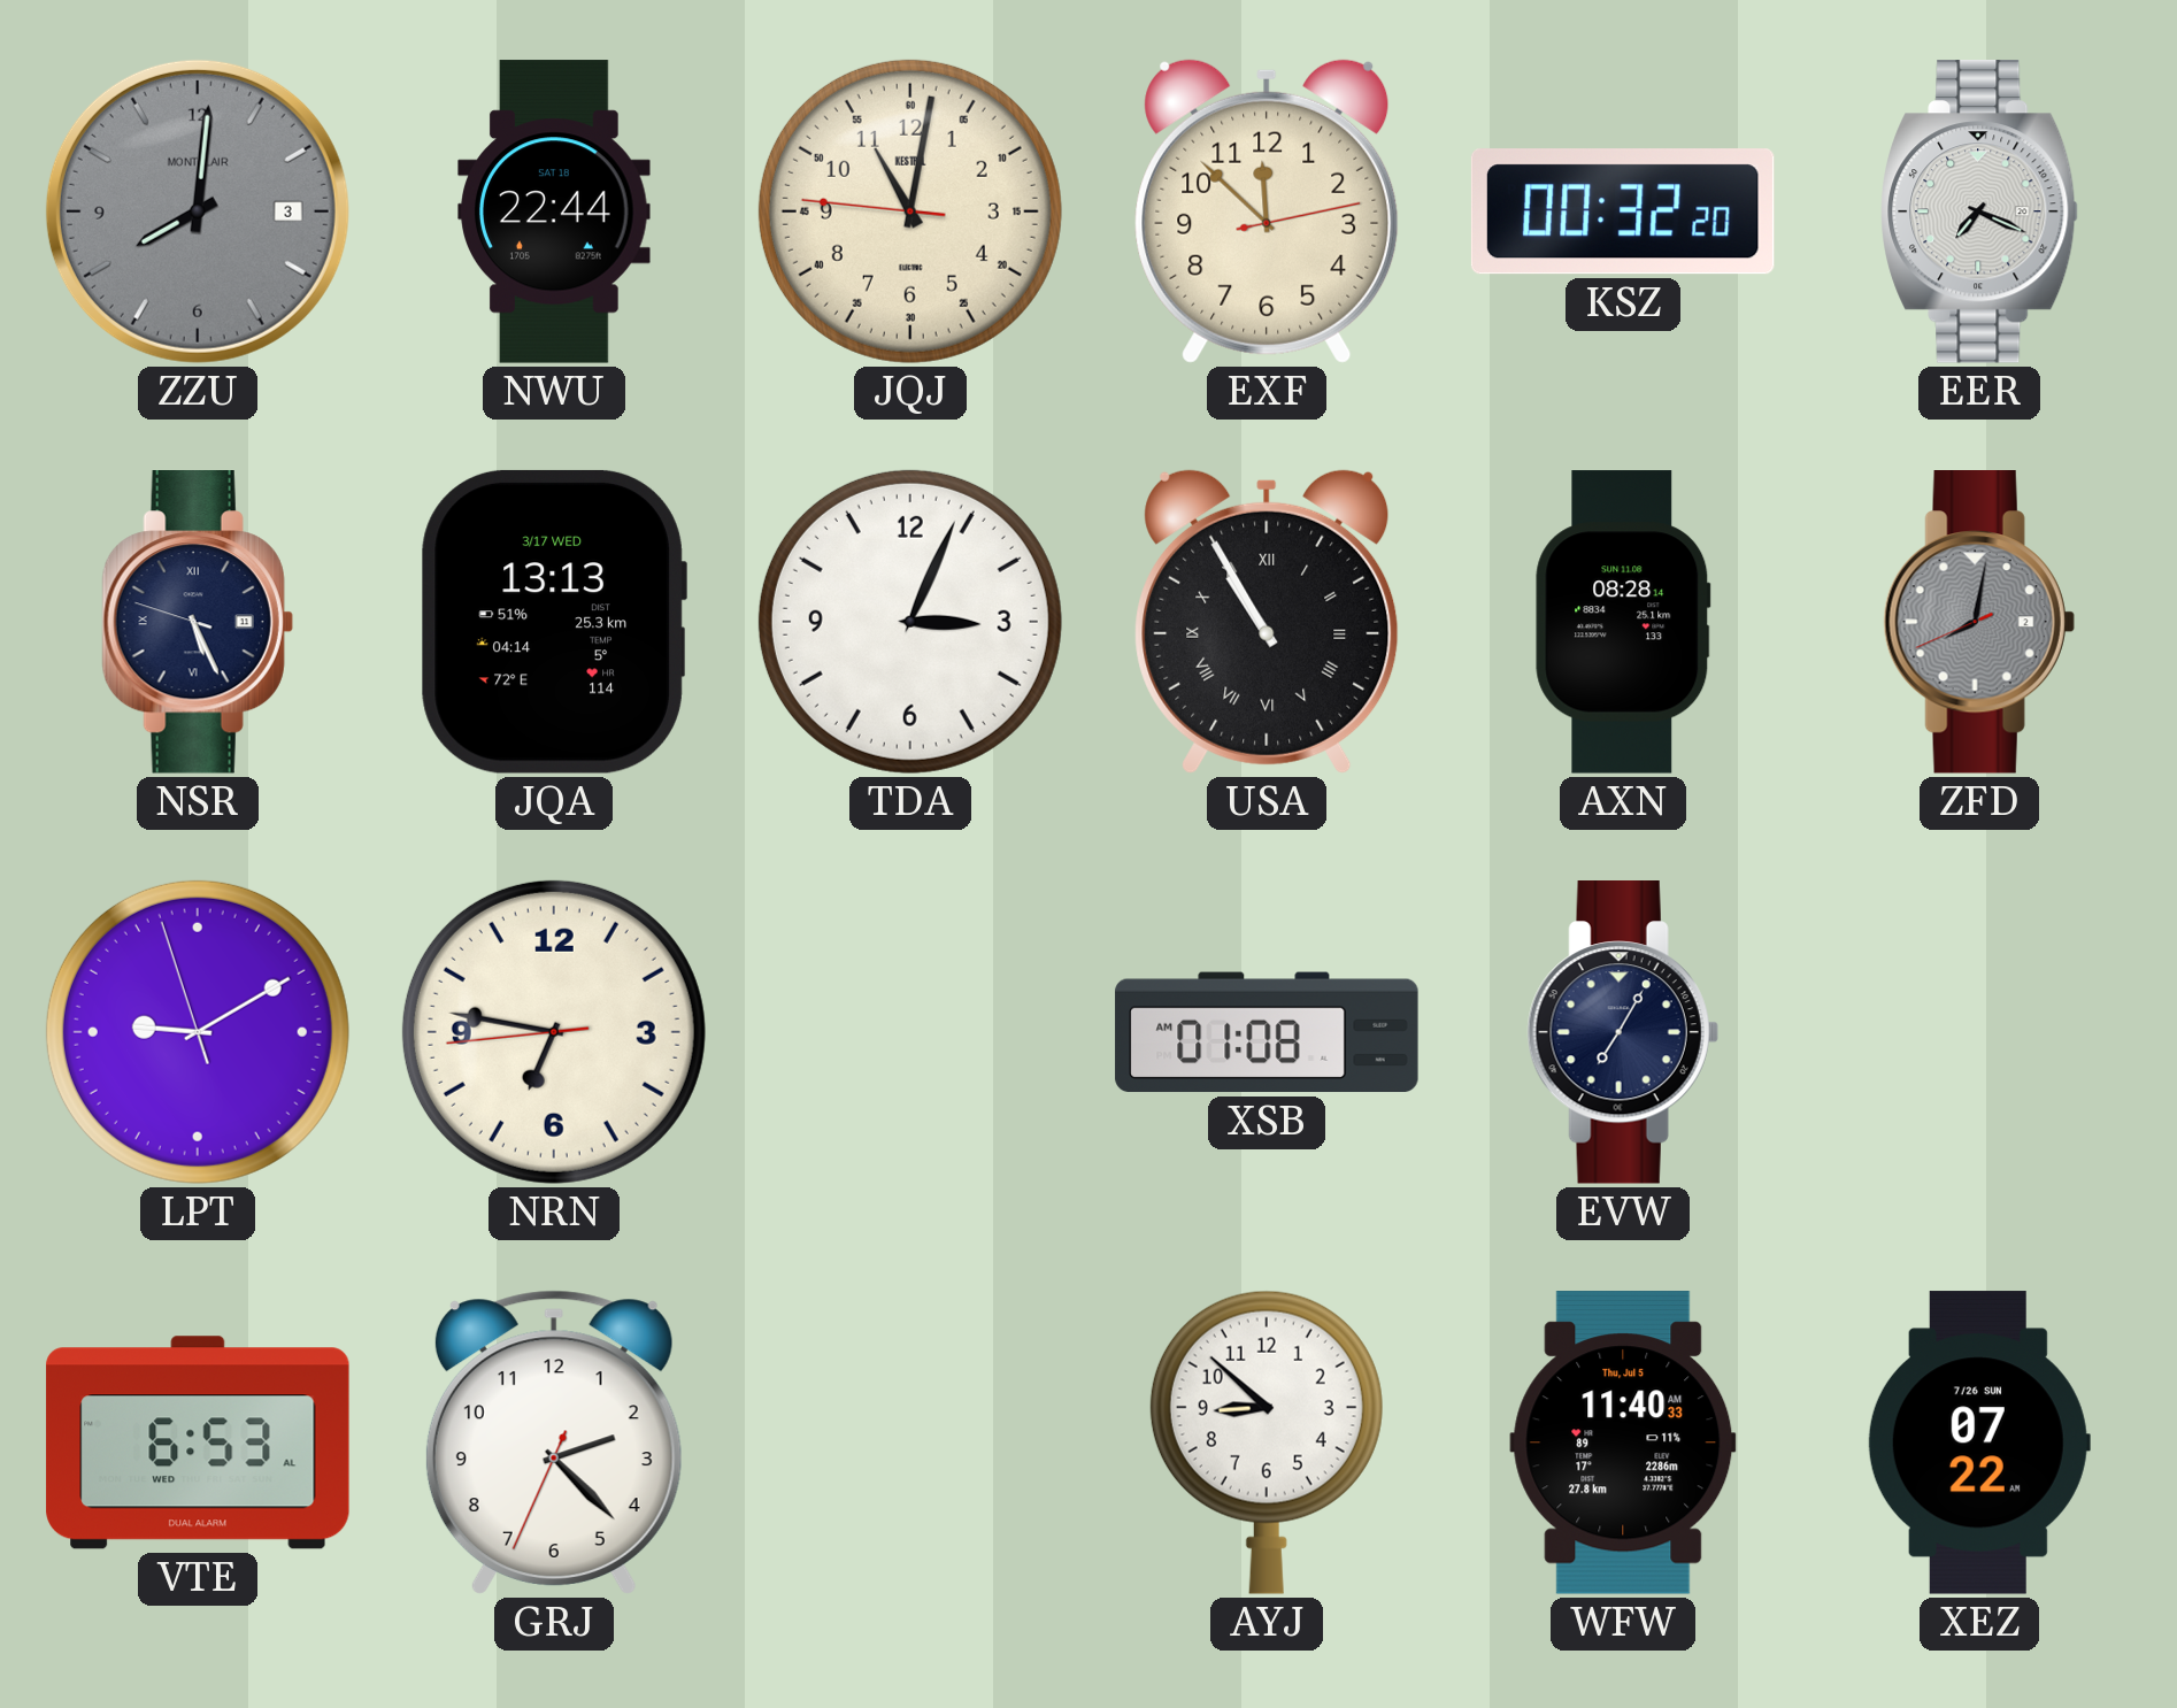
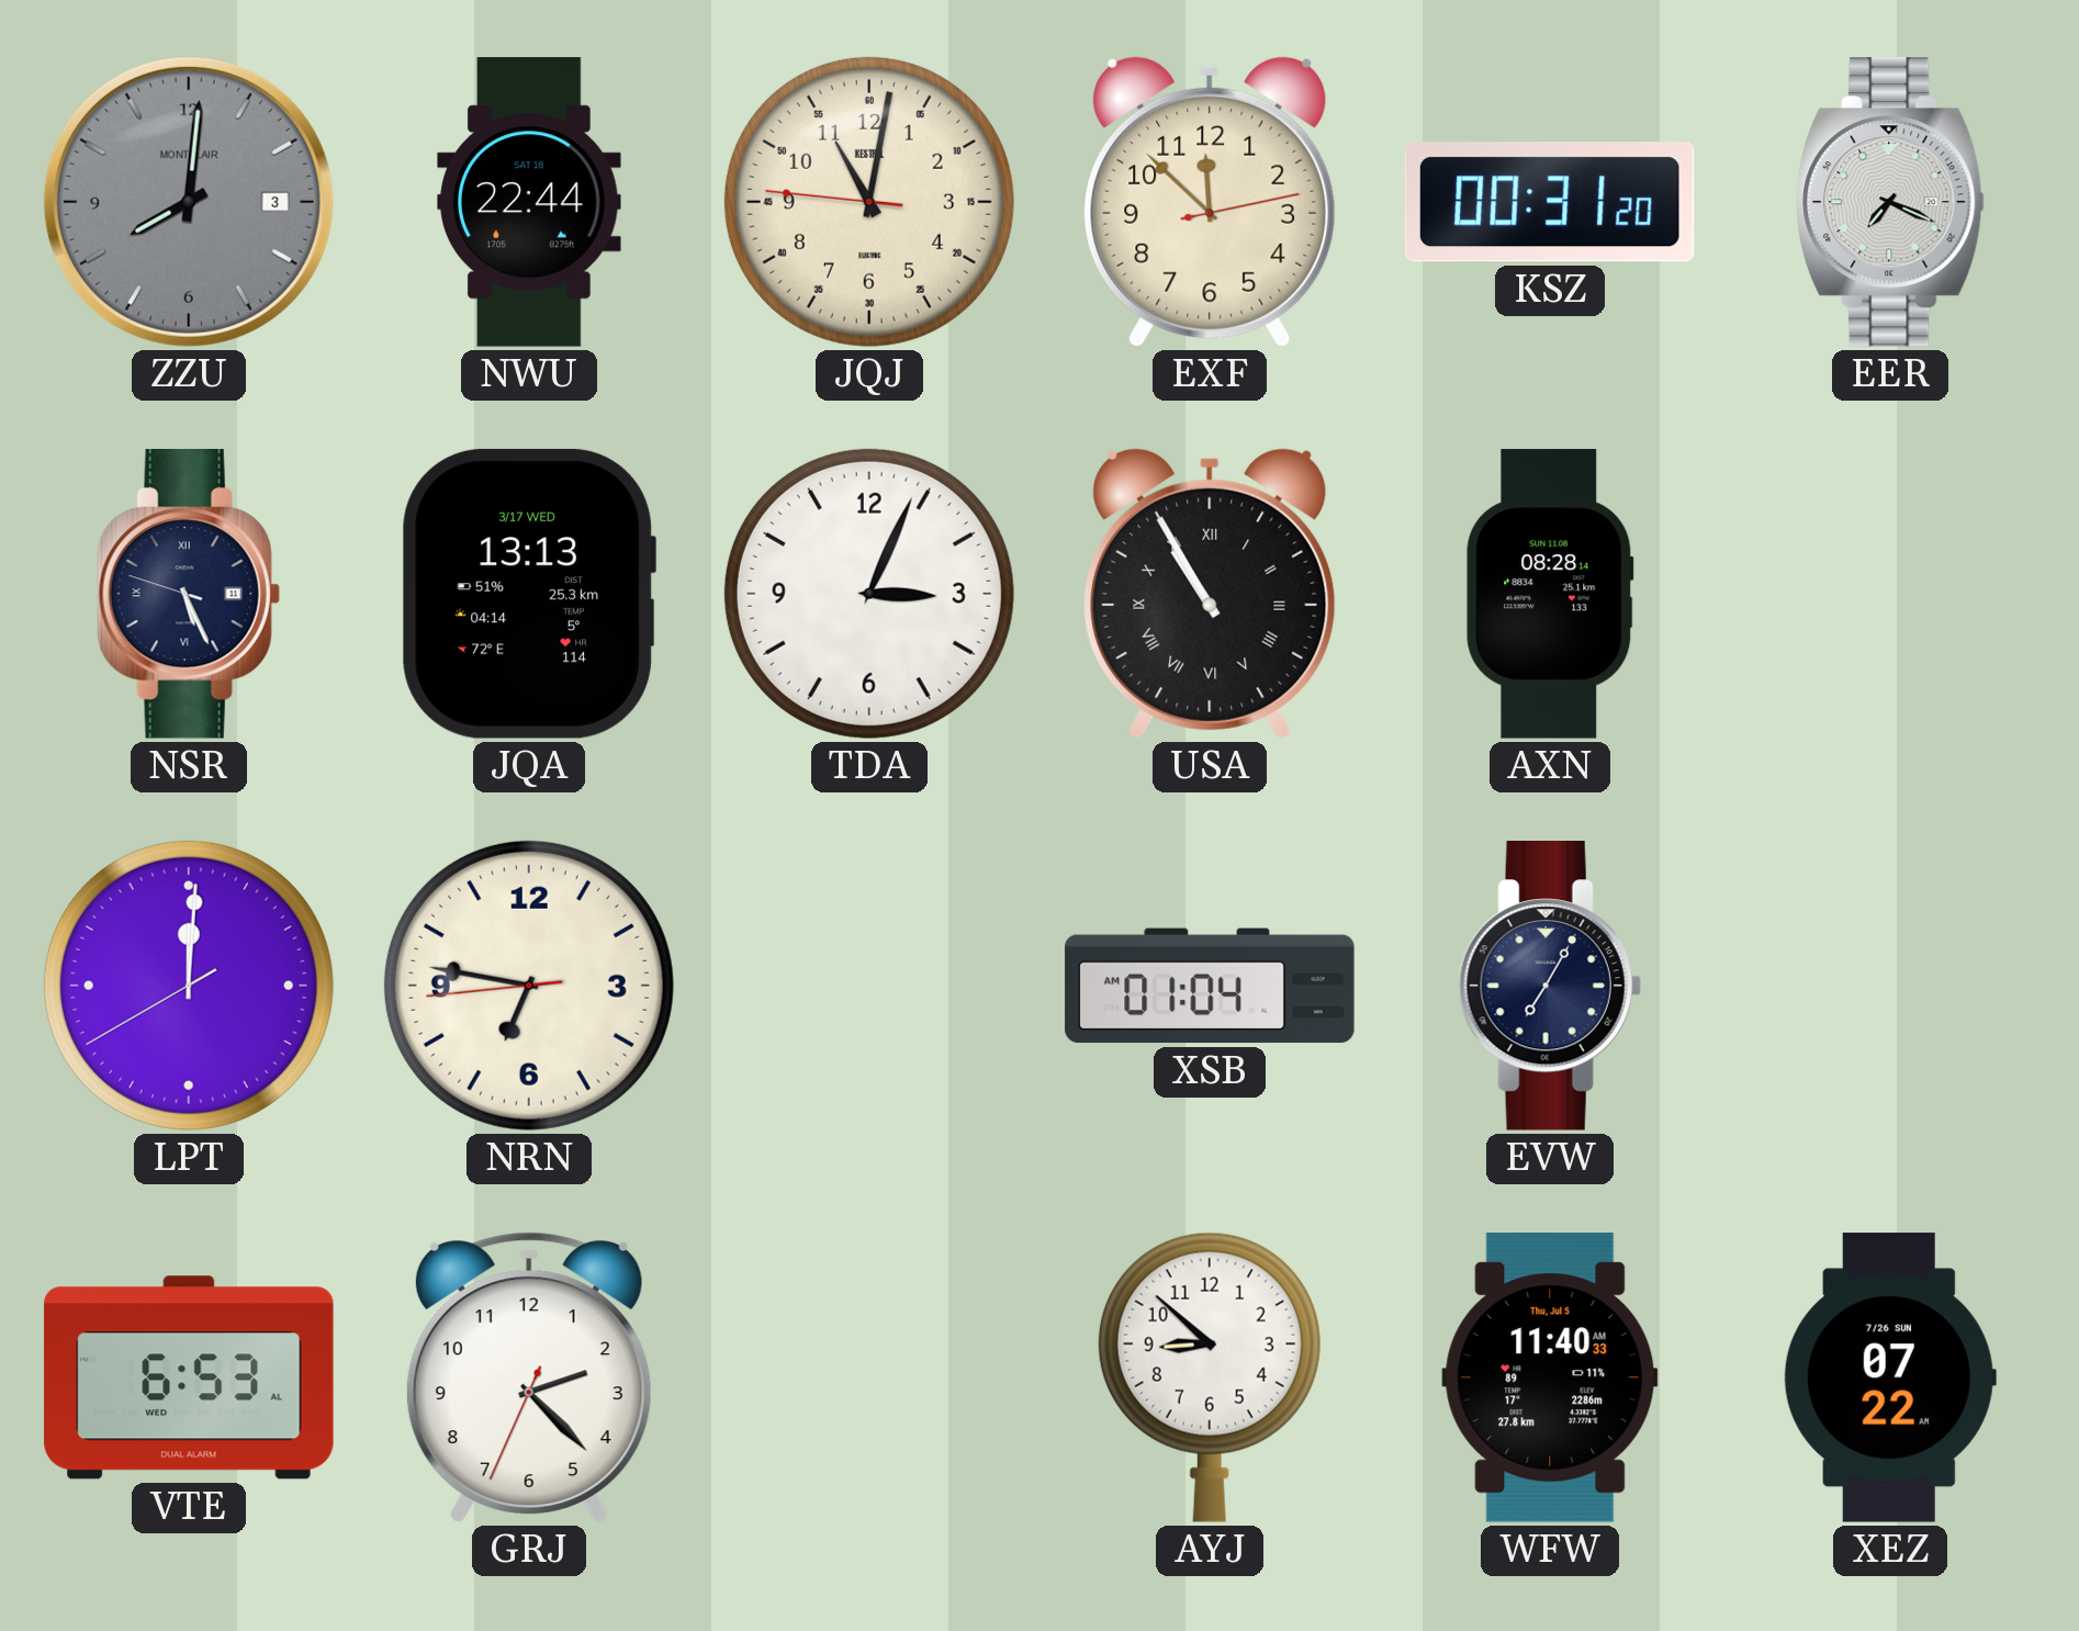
KSZ: 00:32 -> 00:31 (1550, 202)
ZFD: 8:01 -> none (1979, 623)
LPT: 9:09 -> 12:00 (189, 986)
XSB: 01:08 -> 01:04 (1210, 986)
